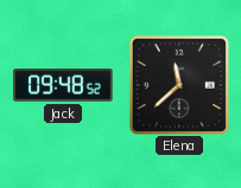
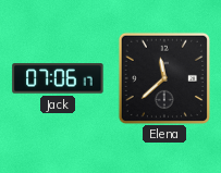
Jack: 09:48 -> 07:06 (58, 78)
